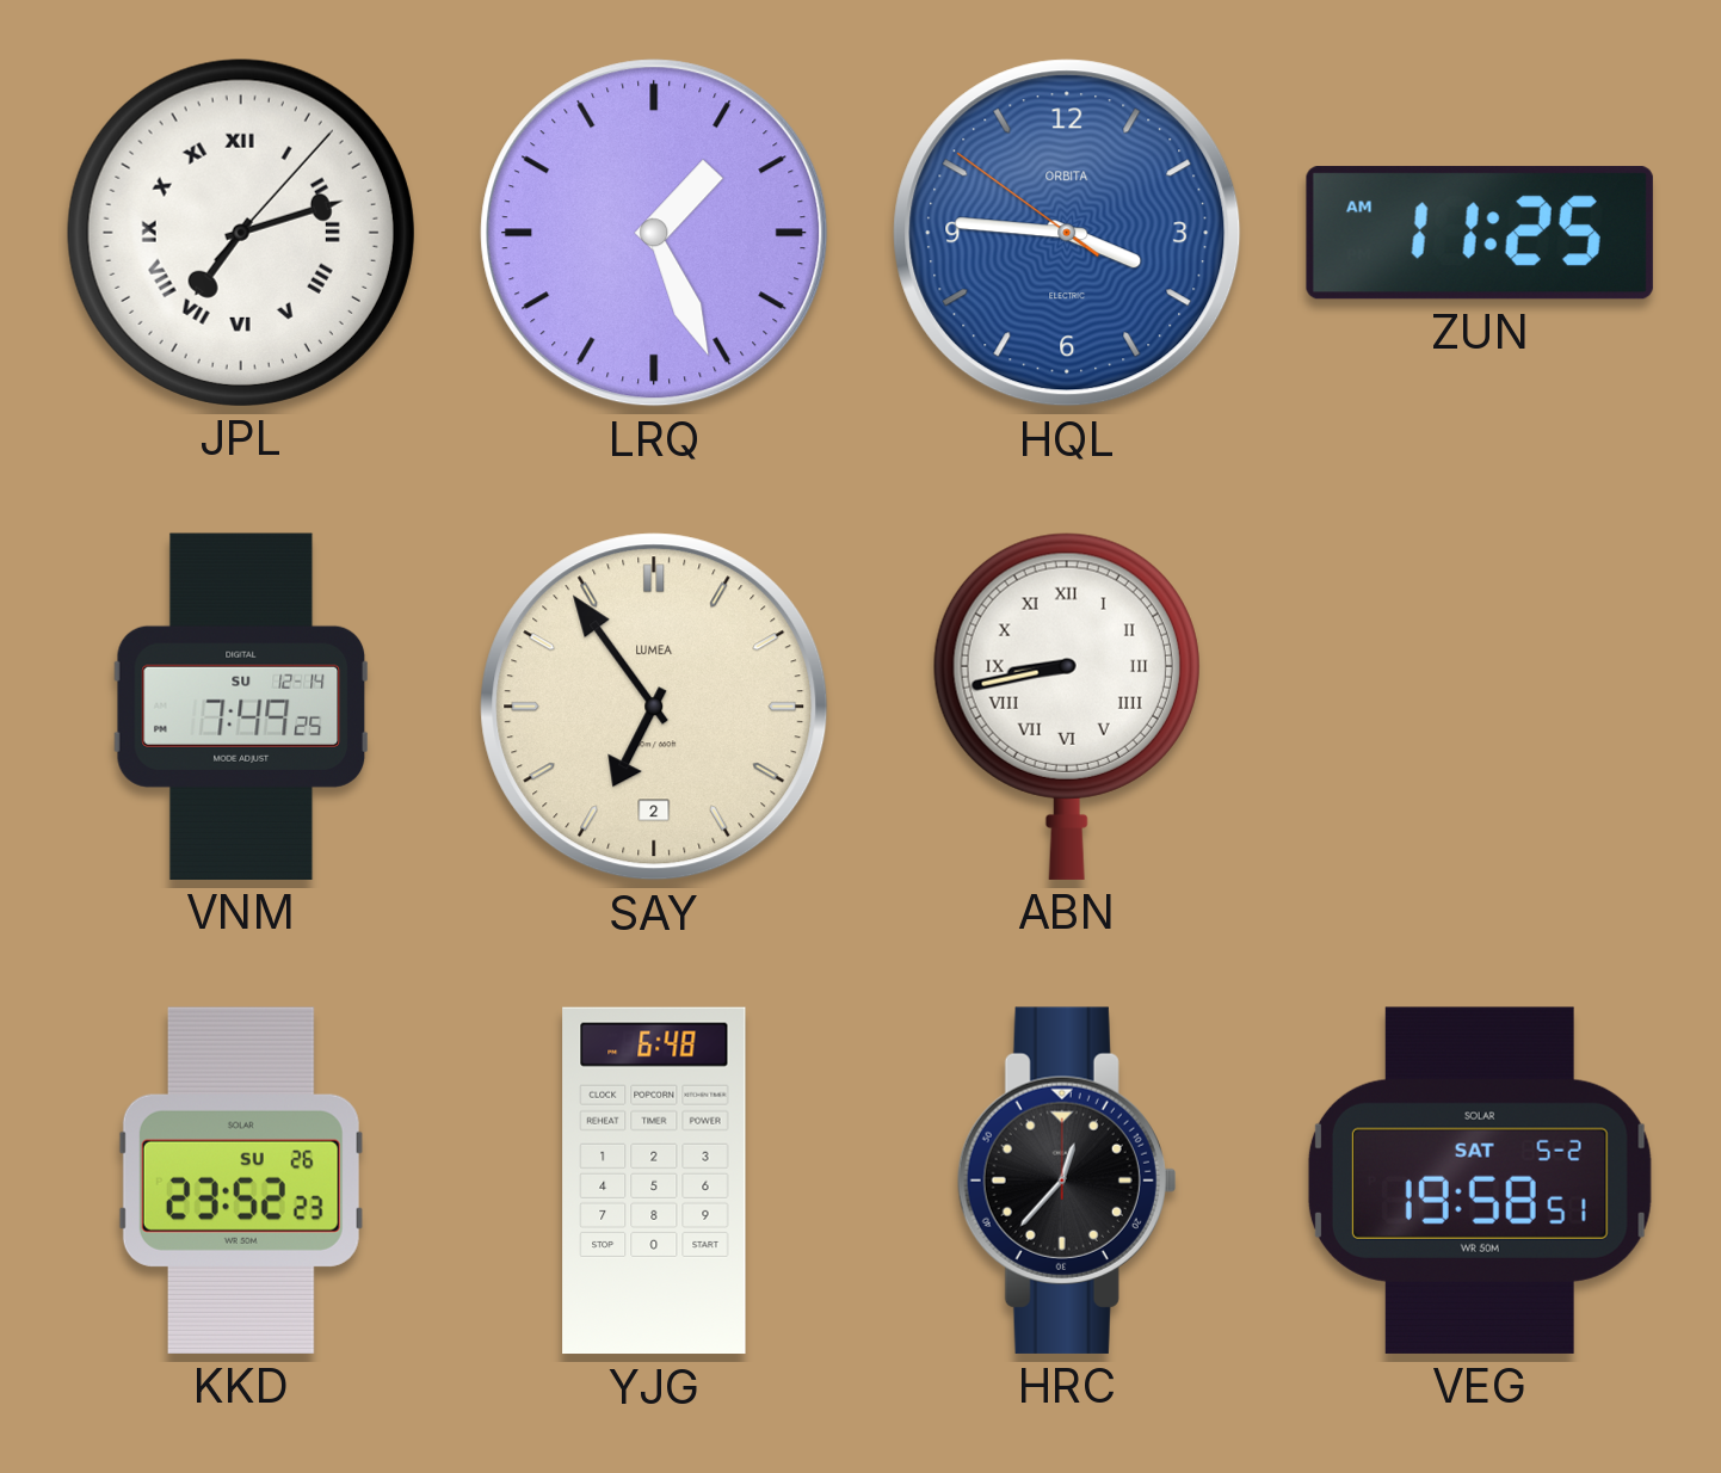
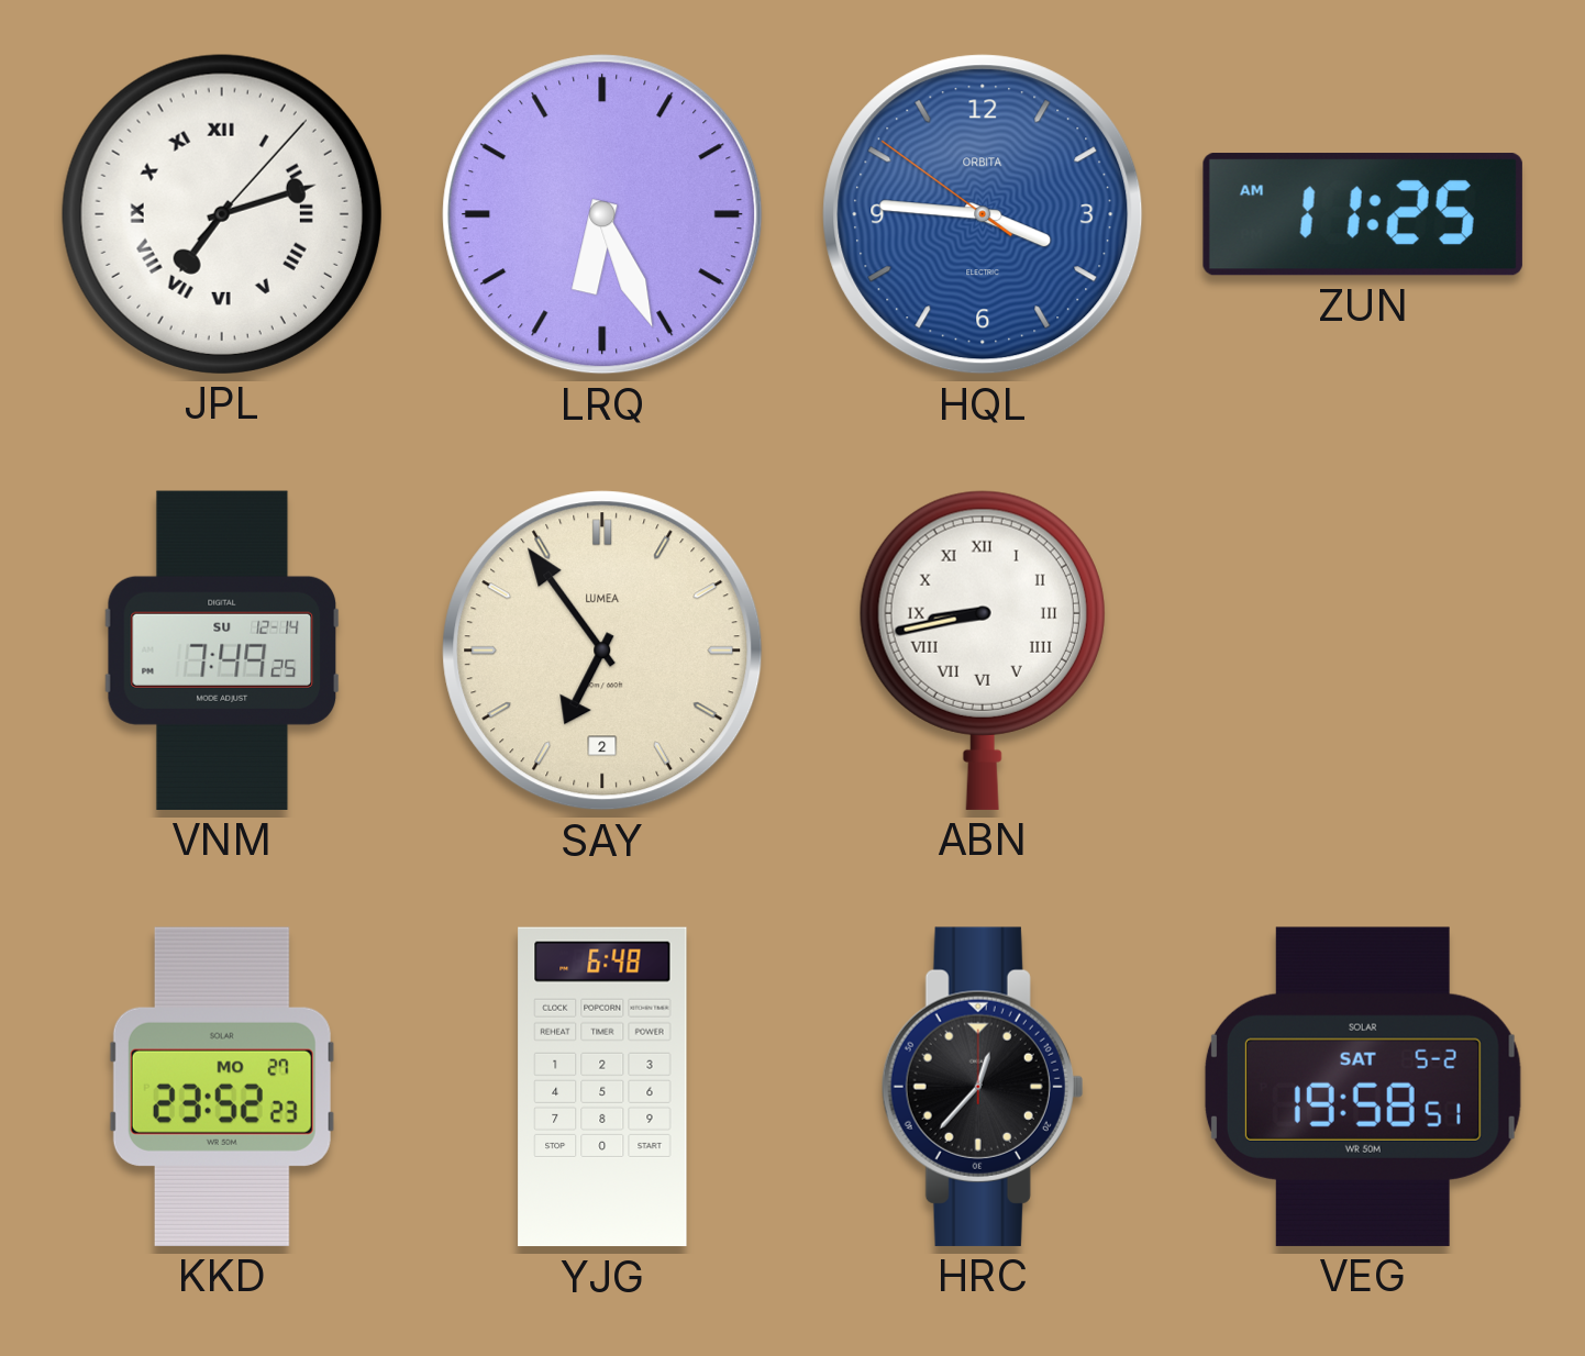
LRQ: 1:26 -> 6:26 (602, 214)
KKD date: SU 26 -> MO 27 (222, 1087)
